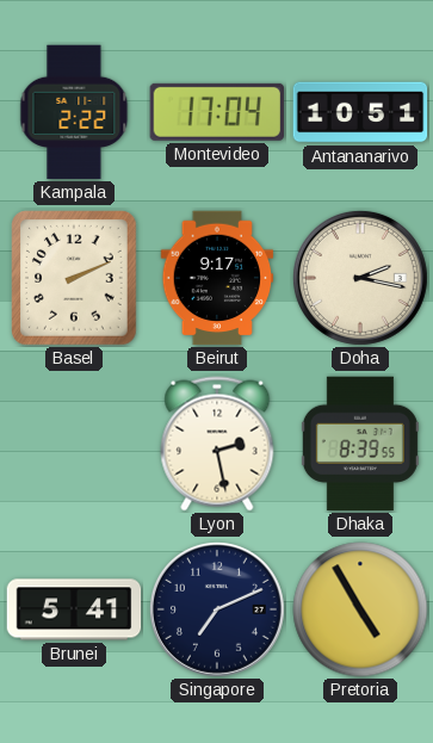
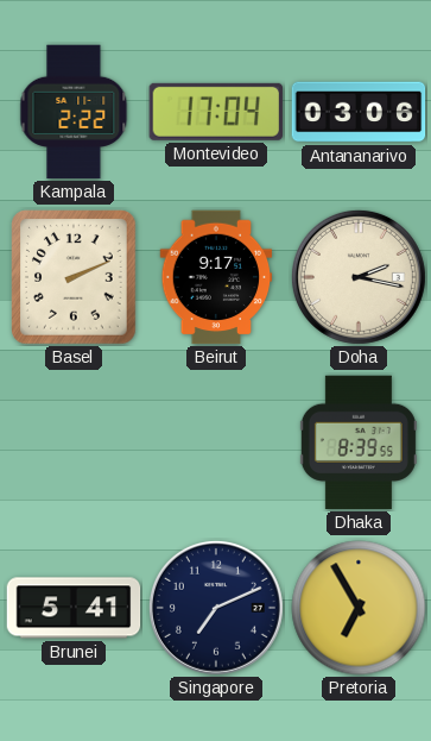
Antananarivo: 10:51 -> 03:06 (359, 112)
Lyon: 2:28 -> none (217, 444)
Pretoria: 4:55 -> 6:55 (359, 608)
